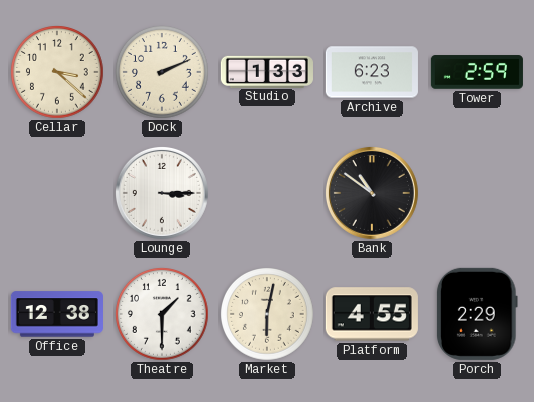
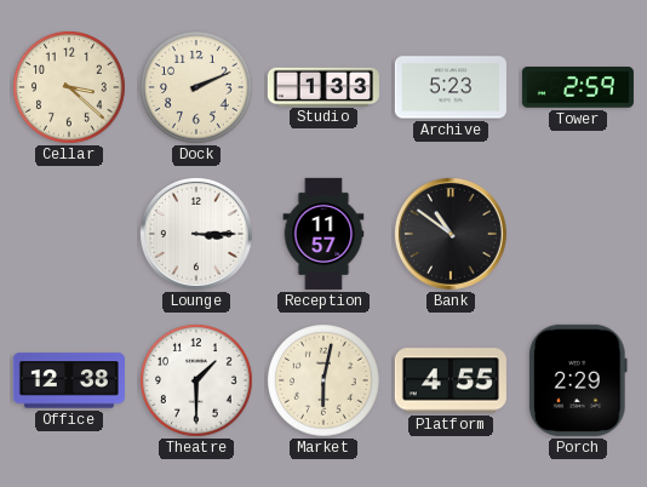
Archive: 6:23 -> 5:23 (451, 87)
Reception: none -> 11:57 (323, 234)
